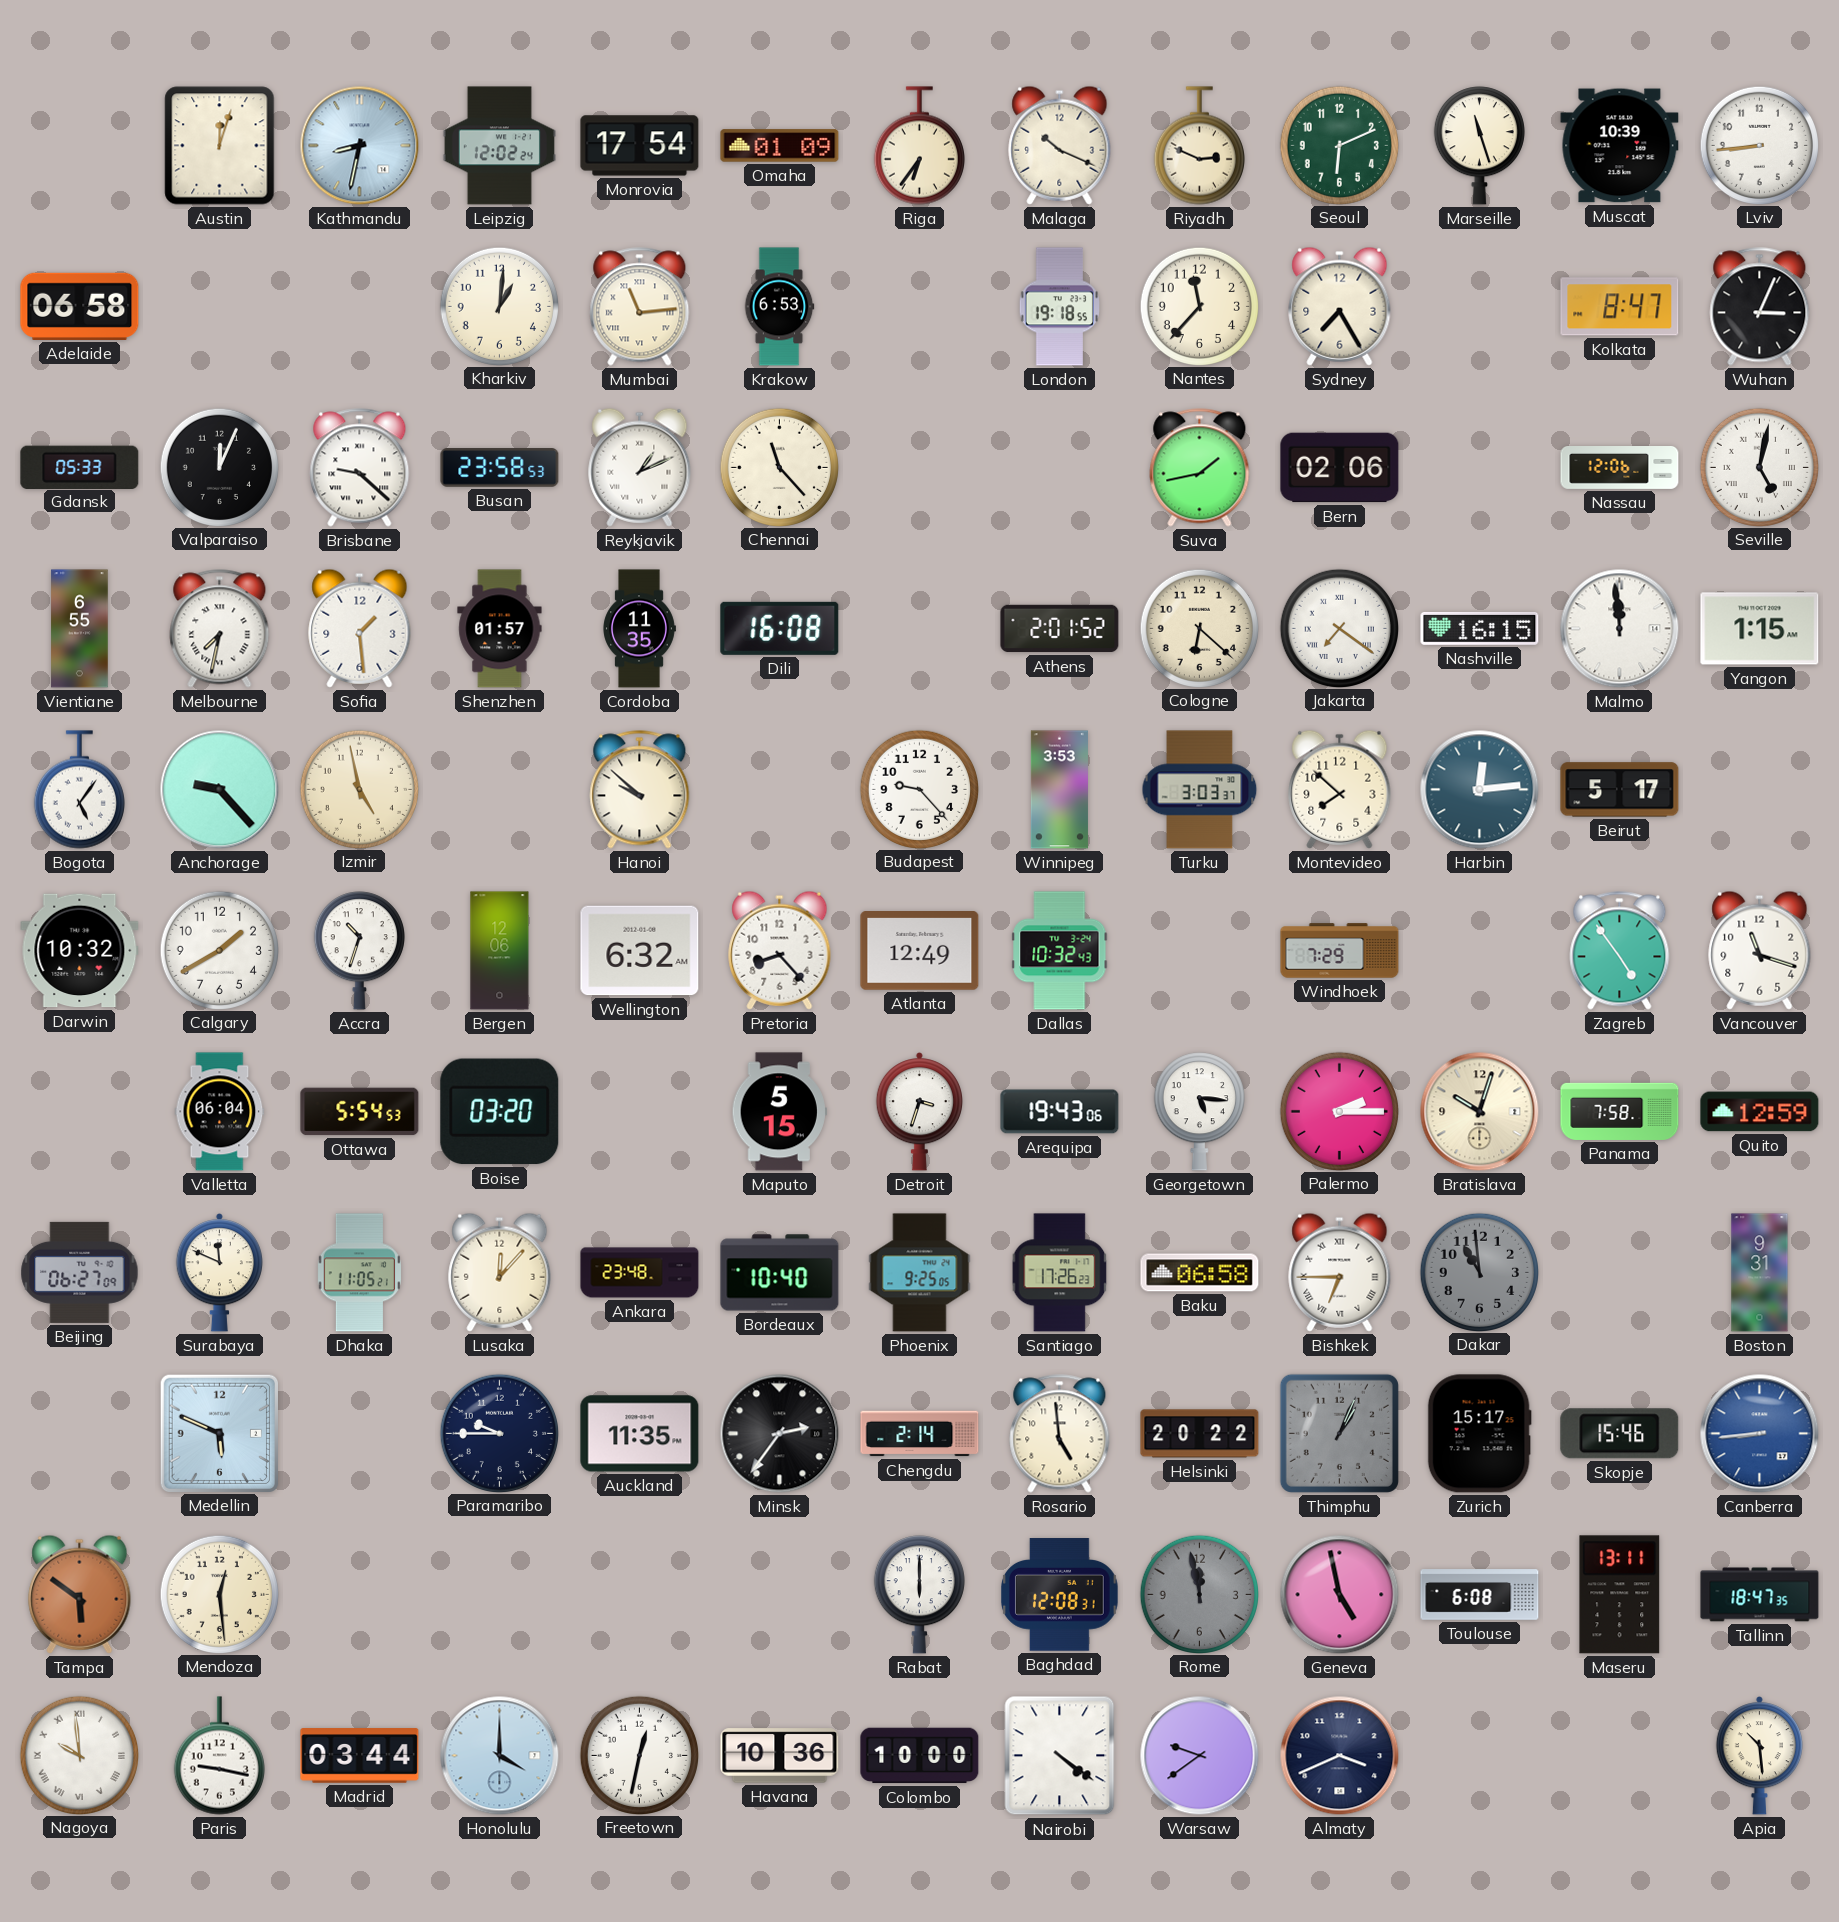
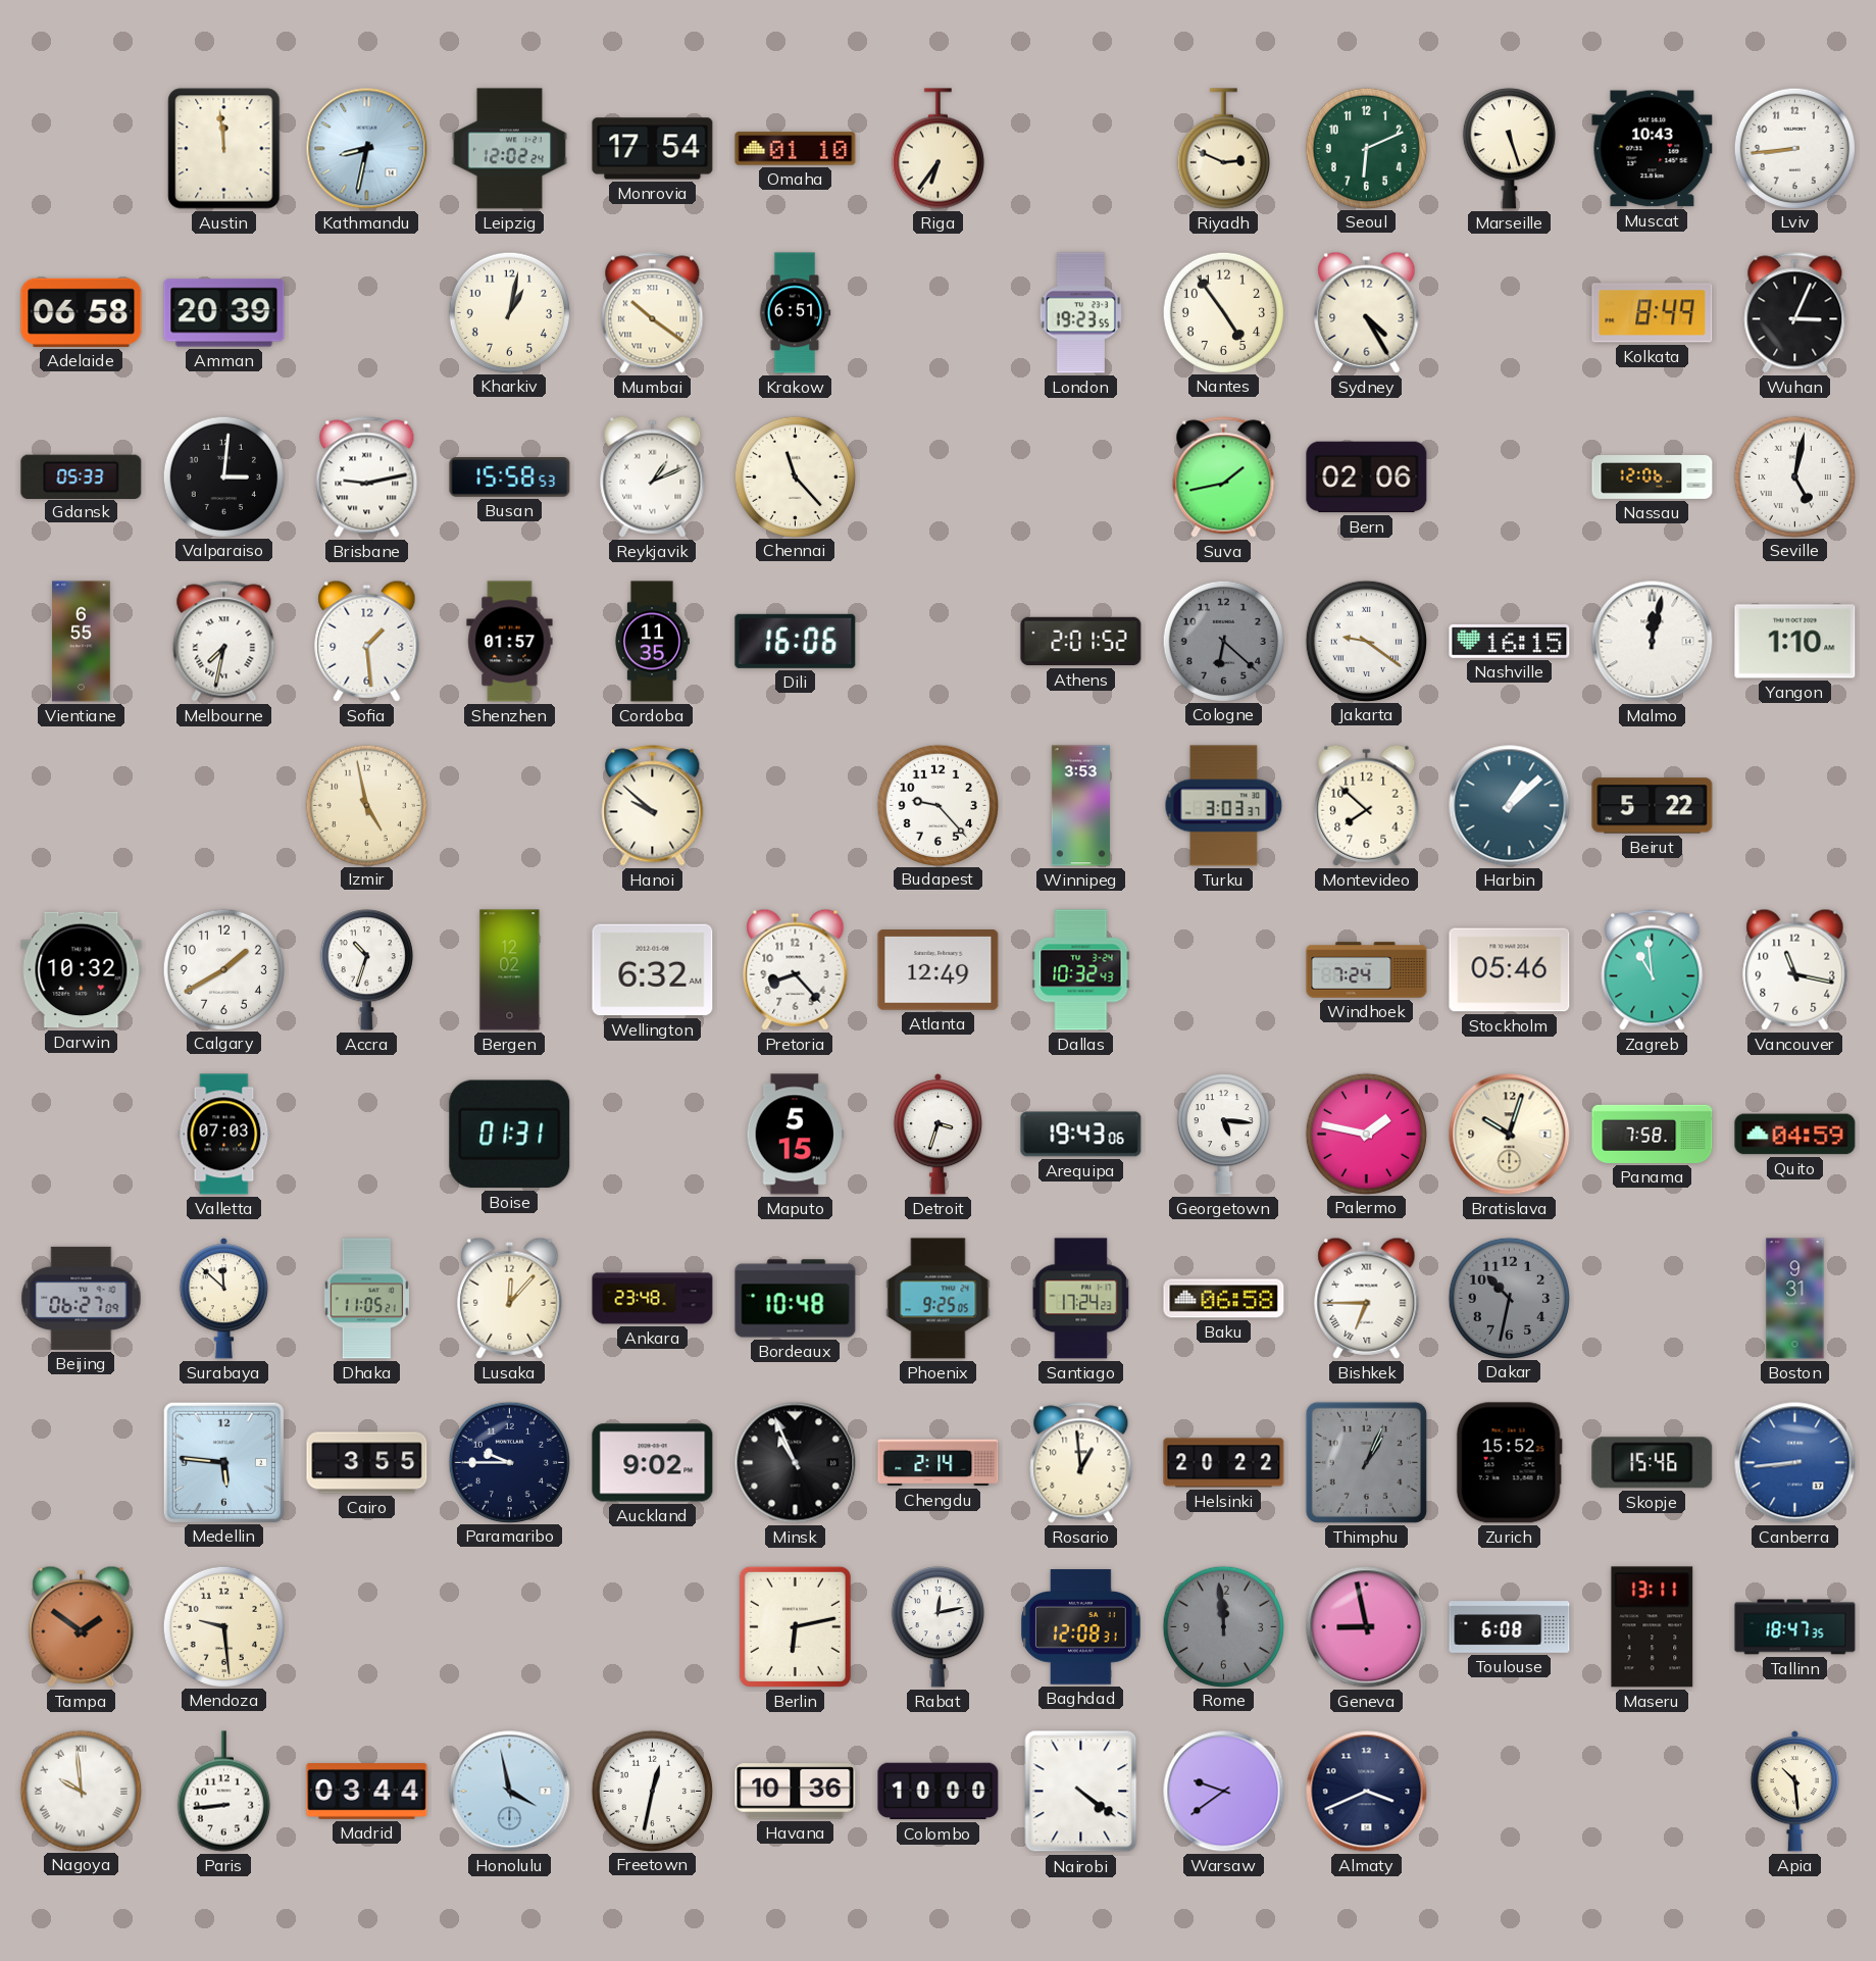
Austin: 12:03 -> 11:59 (224, 149)
Omaha: 01:09 -> 01:10 (796, 149)
Malaga: 10:19 -> none (1060, 145)
Marseille: 11:27 -> 5:27 (1509, 149)
Muscat: 10:39 -> 10:43 (1653, 149)
Amman: none -> 20:39 (224, 313)
Kharkiv: 1:01 -> 1:02 (509, 312)
Mumbai: 11:14 -> 10:21 (653, 313)
Krakow: 6:53 -> 6:51 (795, 313)
London: 19:18 -> 19:23 (1080, 313)
Nantes: 11:37 -> 4:54 (1223, 312)
Sydney: 7:25 -> 4:25 (1367, 312)
Kolkata: 8:47 -> 8:49 (1653, 313)
Valparaiso: 12:04 -> 3:01 (223, 476)
Brisbane: 9:22 -> 9:13 (367, 477)
Busan: 23:58 -> 15:58 (510, 477)
Dili: 16:08 -> 16:06 (796, 641)
Cologne dial: cream -> grey (1223, 641)
Jakarta: 7:21 -> 9:21 (1366, 641)
Malmo: 11:59 -> 12:02 (1653, 642)
Yangon: 1:15 -> 1:10 (1795, 642)
Bogota: 5:06 -> none (79, 790)
Anchorage: 9:23 -> none (220, 790)
Harbin: 12:14 -> 1:08 (1510, 806)
Beirut: 5:17 -> 5:22 (1653, 806)
Bergen: 12:06 -> 12:02 (510, 970)
Windhoek: 7:29 -> 7:24 (1367, 970)
Stockholm: none -> 05:46 (1510, 970)
Zagreb: 4:54 -> 10:59 (1653, 970)
Vancouver: 11:18 -> 11:17 (1795, 969)
Valletta: 06:04 -> 07:03 (224, 1135)
Ottawa: 5:54 -> none (360, 1112)
Boise: 03:20 -> 01:31 (510, 1135)
Palermo: 2:15 -> 1:47 (1366, 1134)
Quito: 12:59 -> 04:59 (1795, 1135)
Surabaya: 11:49 -> 11:52 (223, 1299)
Bordeaux: 10:40 -> 10:48 (796, 1299)
Santiago: 17:26 -> 17:24 (1081, 1299)
Dakar: 10:59 -> 10:32 (1509, 1298)
Medellin: 5:49 -> 5:46 (223, 1462)
Cairo: none -> 3:55 (367, 1463)
Auckland: 11:35 -> 9:02 (653, 1463)
Minsk: 2:36 -> 10:56 (796, 1463)
Rosario: 4:59 -> 12:59 (1081, 1463)
Zurich: 15:17 -> 15:52 (1509, 1463)
Tampa: 5:51 -> 1:51 (82, 1626)
Mendoza: 12:29 -> 9:29 (223, 1626)
Berlin: none -> 6:13 (795, 1626)
Rabat: 6:00 -> 12:13 (937, 1627)
Rome: 11:58 -> 11:59 (1223, 1626)
Geneva: 4:58 -> 8:58 (1367, 1627)
Paris: 9:17 -> 8:44 (223, 1792)
Honolulu: 4:00 -> 3:58 (510, 1792)
